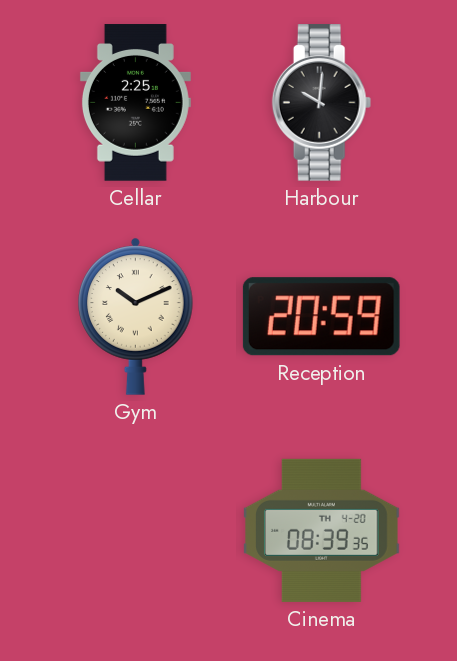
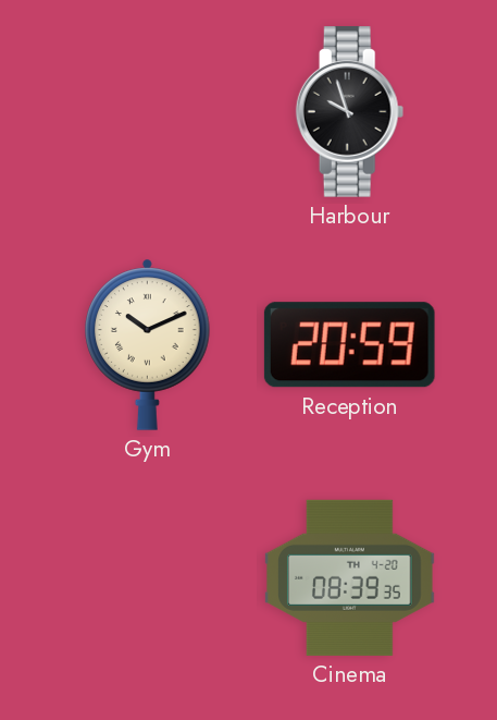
Cellar: 2:25 -> none (135, 103)
Harbour: 10:01 -> 9:57 (350, 112)
